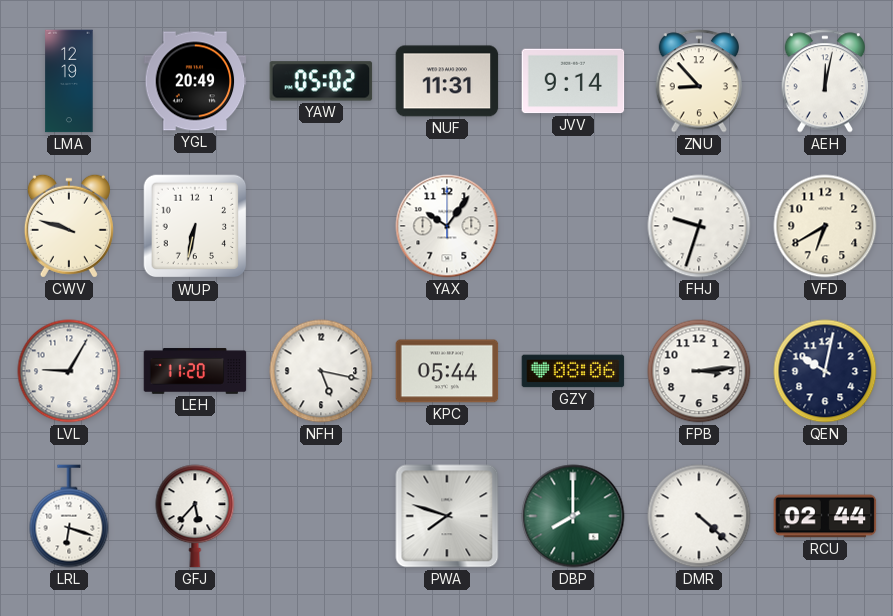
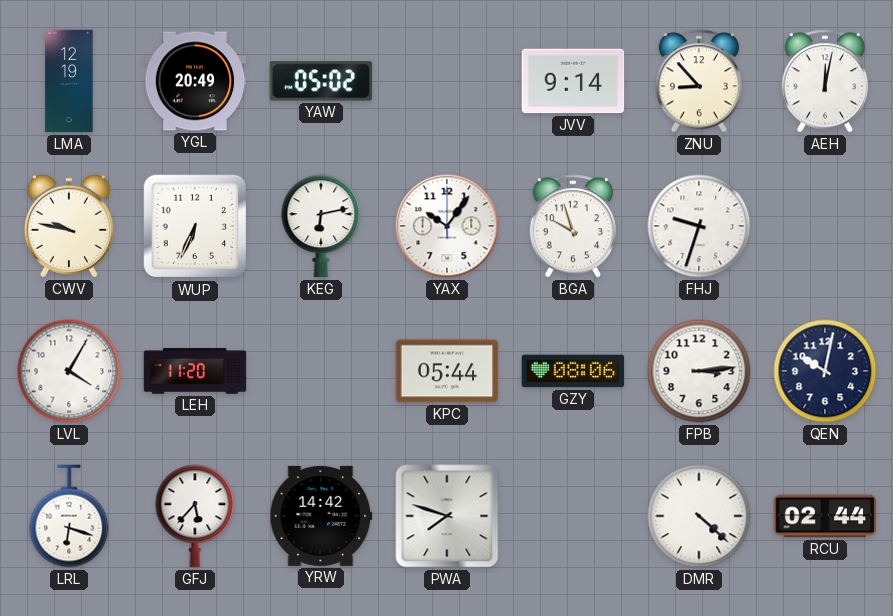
NUF: 11:31 -> none (447, 81)
CWV: 9:48 -> 9:47 (69, 226)
WUP: 6:32 -> 6:34 (195, 226)
KEG: none -> 6:13 (321, 226)
BGA: none -> 9:57 (573, 226)
VFD: 6:40 -> none (825, 226)
LVL: 9:05 -> 4:05 (69, 371)
NFH: 5:17 -> none (321, 371)
YRW: none -> 14:42 (321, 516)
DBP: 8:00 -> none (573, 516)
